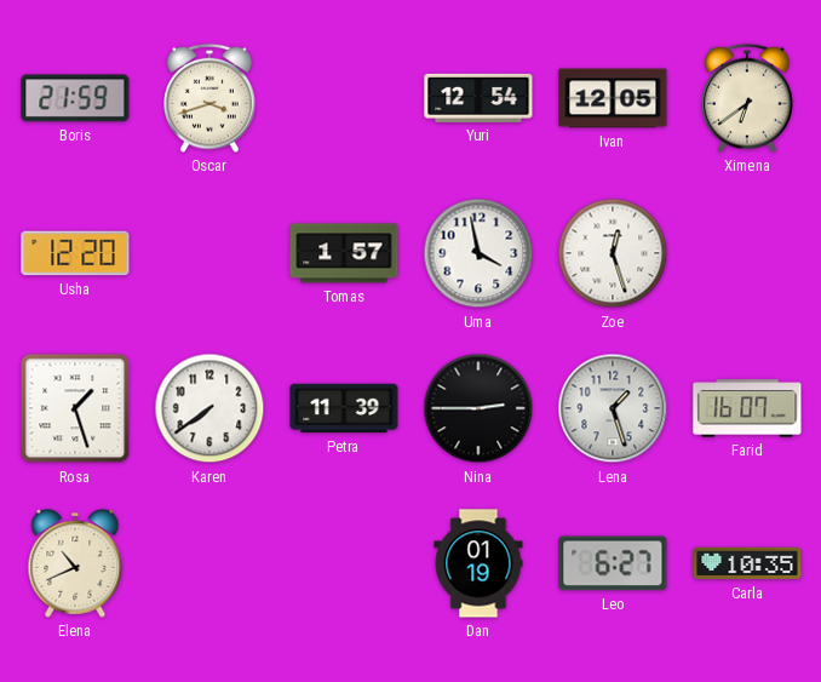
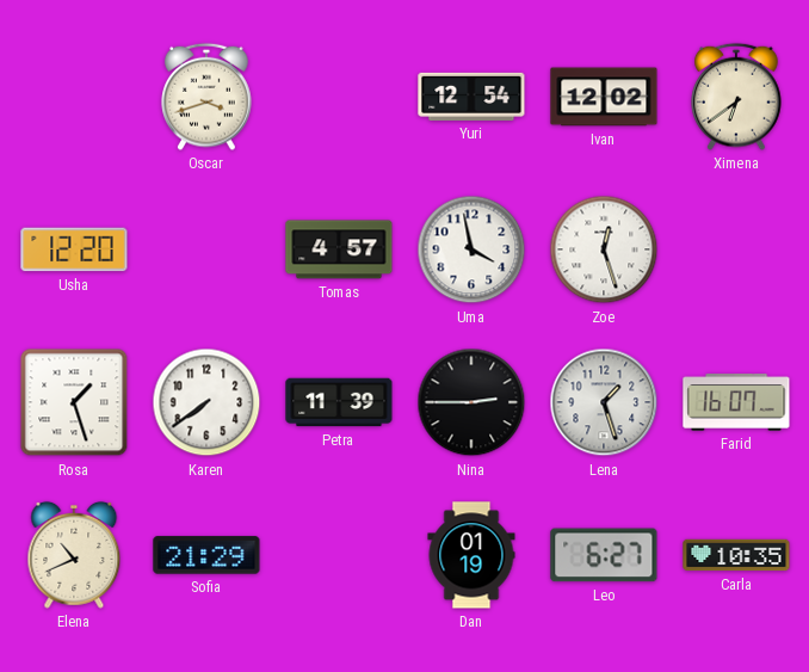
Boris: 21:59 -> none (75, 98)
Ivan: 12:05 -> 12:02 (604, 97)
Tomas: 1:57 -> 4:57 (339, 249)
Sofia: none -> 21:29 (206, 555)
